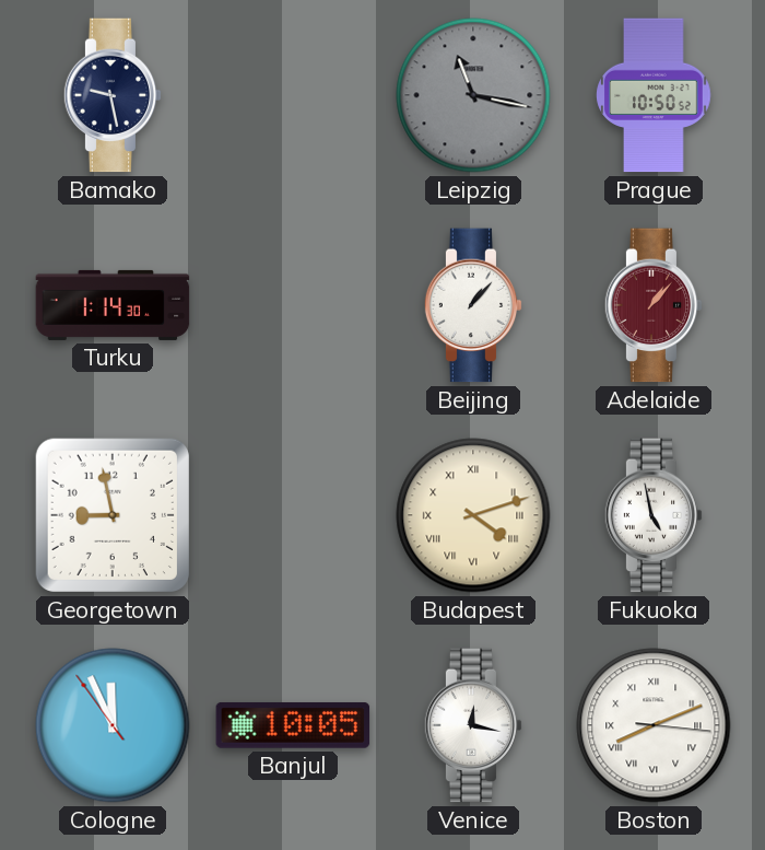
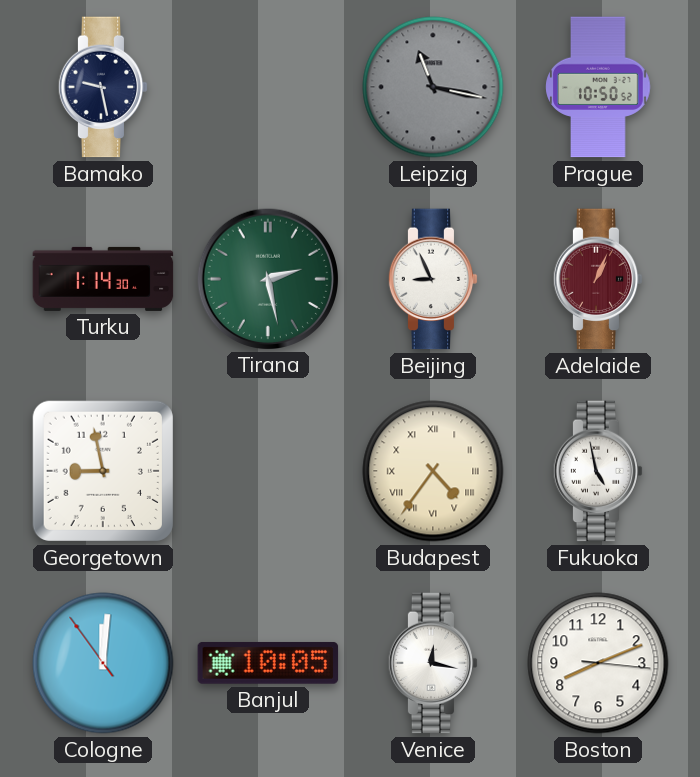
Tirana: none -> 2:28 (267, 278)
Beijing: 1:07 -> 8:56 (433, 279)
Adelaide: 1:07 -> 1:04 (598, 279)
Budapest: 4:12 -> 4:36 (433, 471)
Cologne: 11:55 -> 12:00 (103, 663)
Boston numerals: Roman -> Arabic (598, 663)
